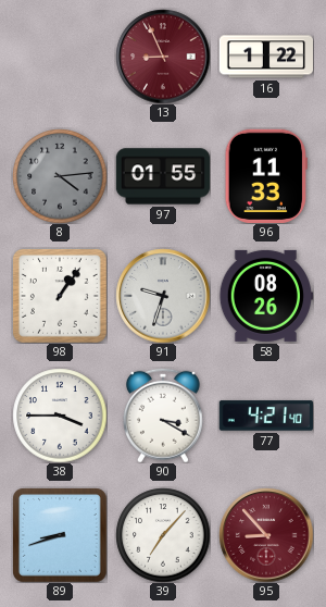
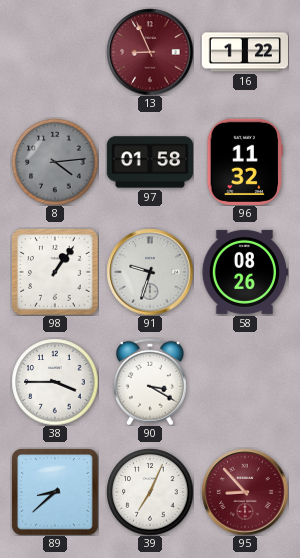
97: 01:55 -> 01:58 (149, 162)
96: 11:33 -> 11:32 (244, 161)
77: 4:21 -> none (265, 416)
89: 8:42 -> 8:38 (55, 492)
39: 7:07 -> 7:04 (150, 492)
